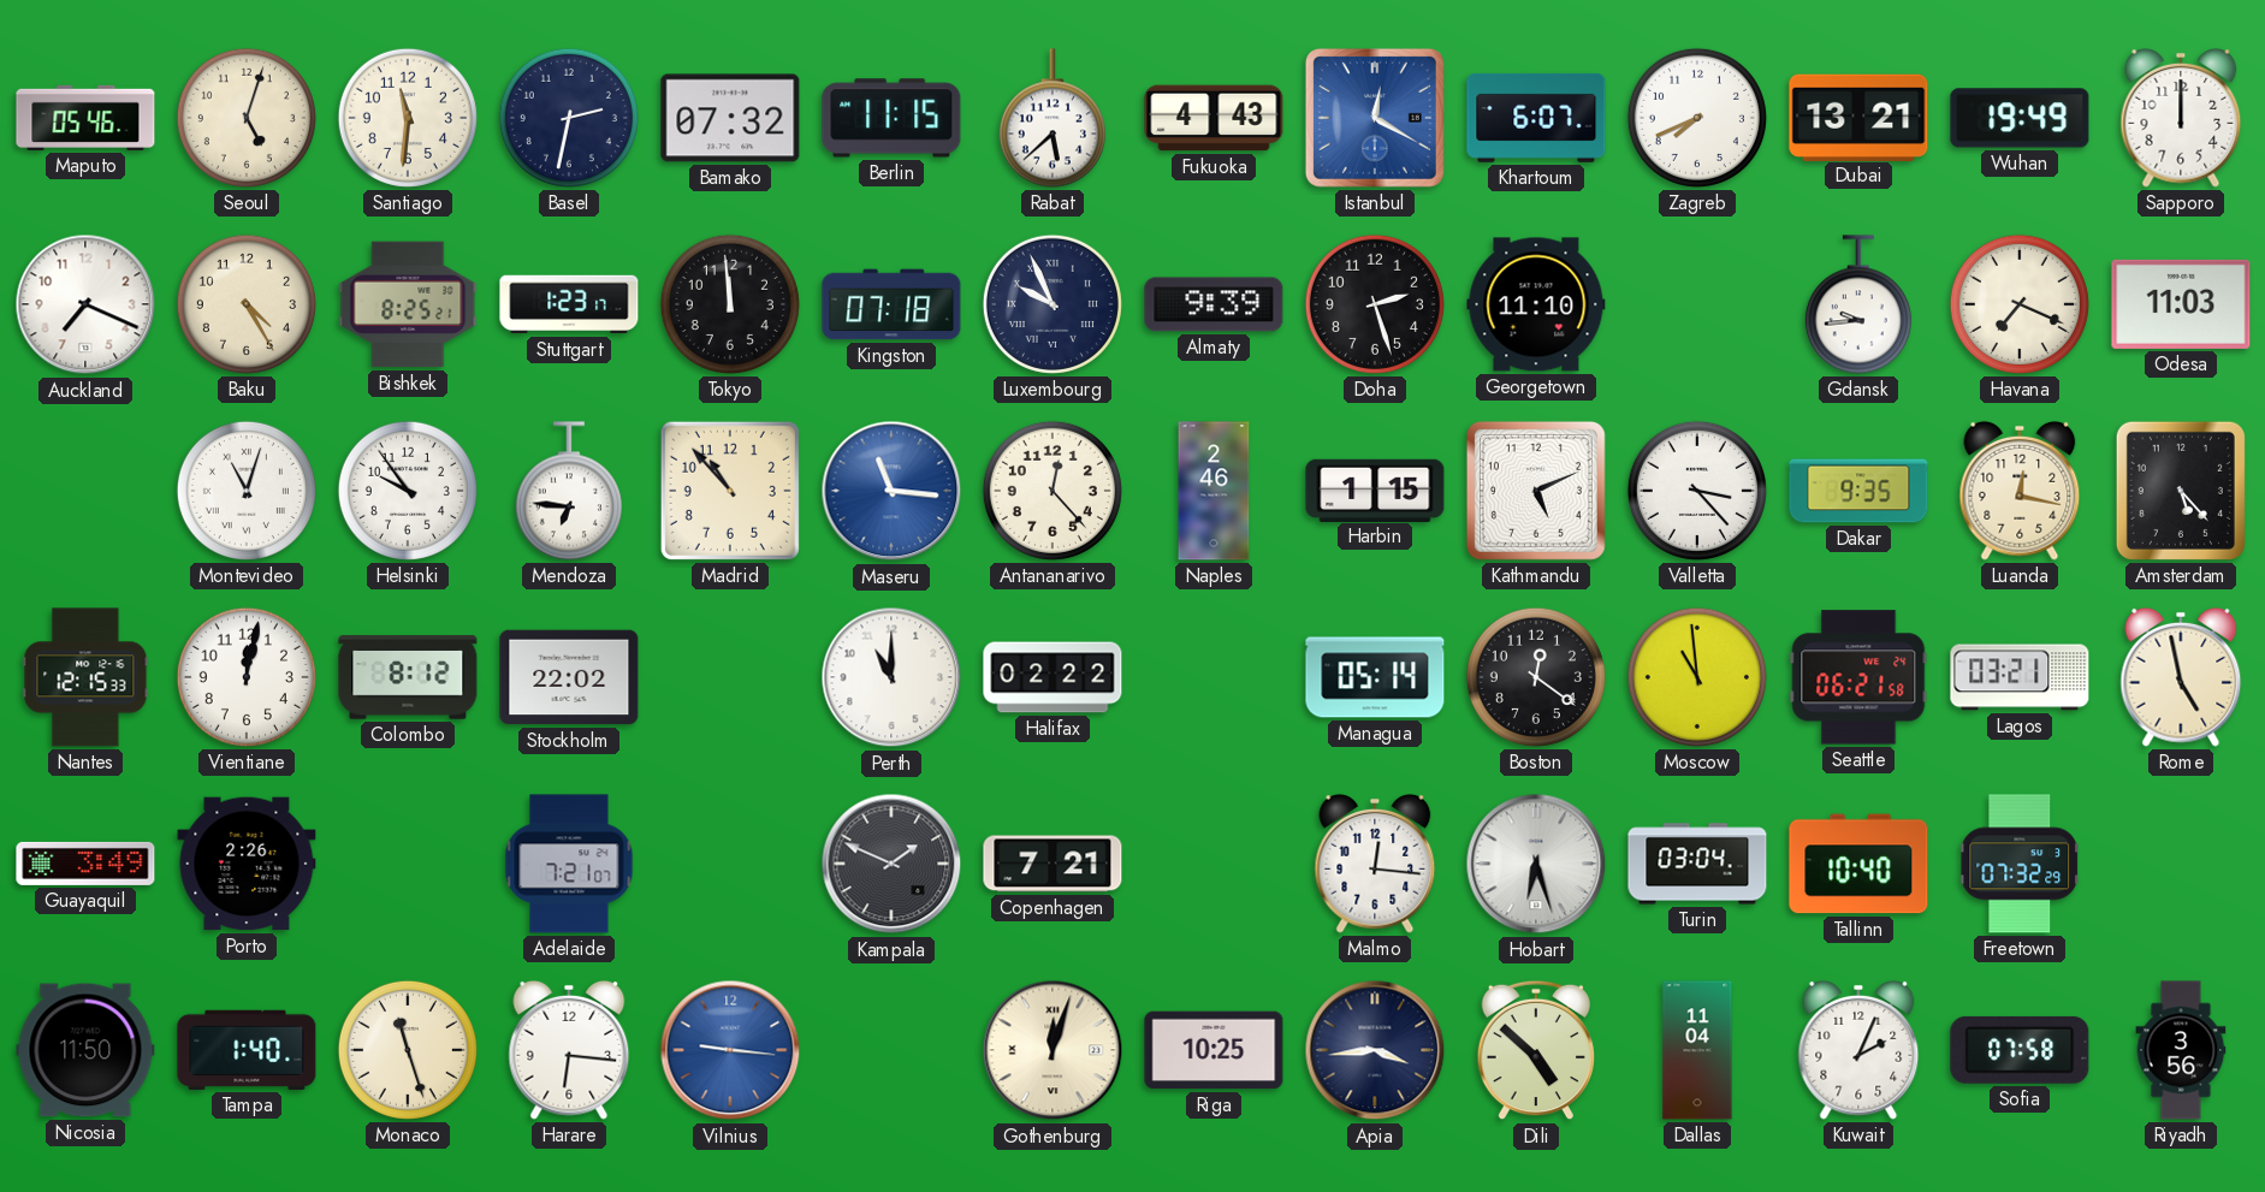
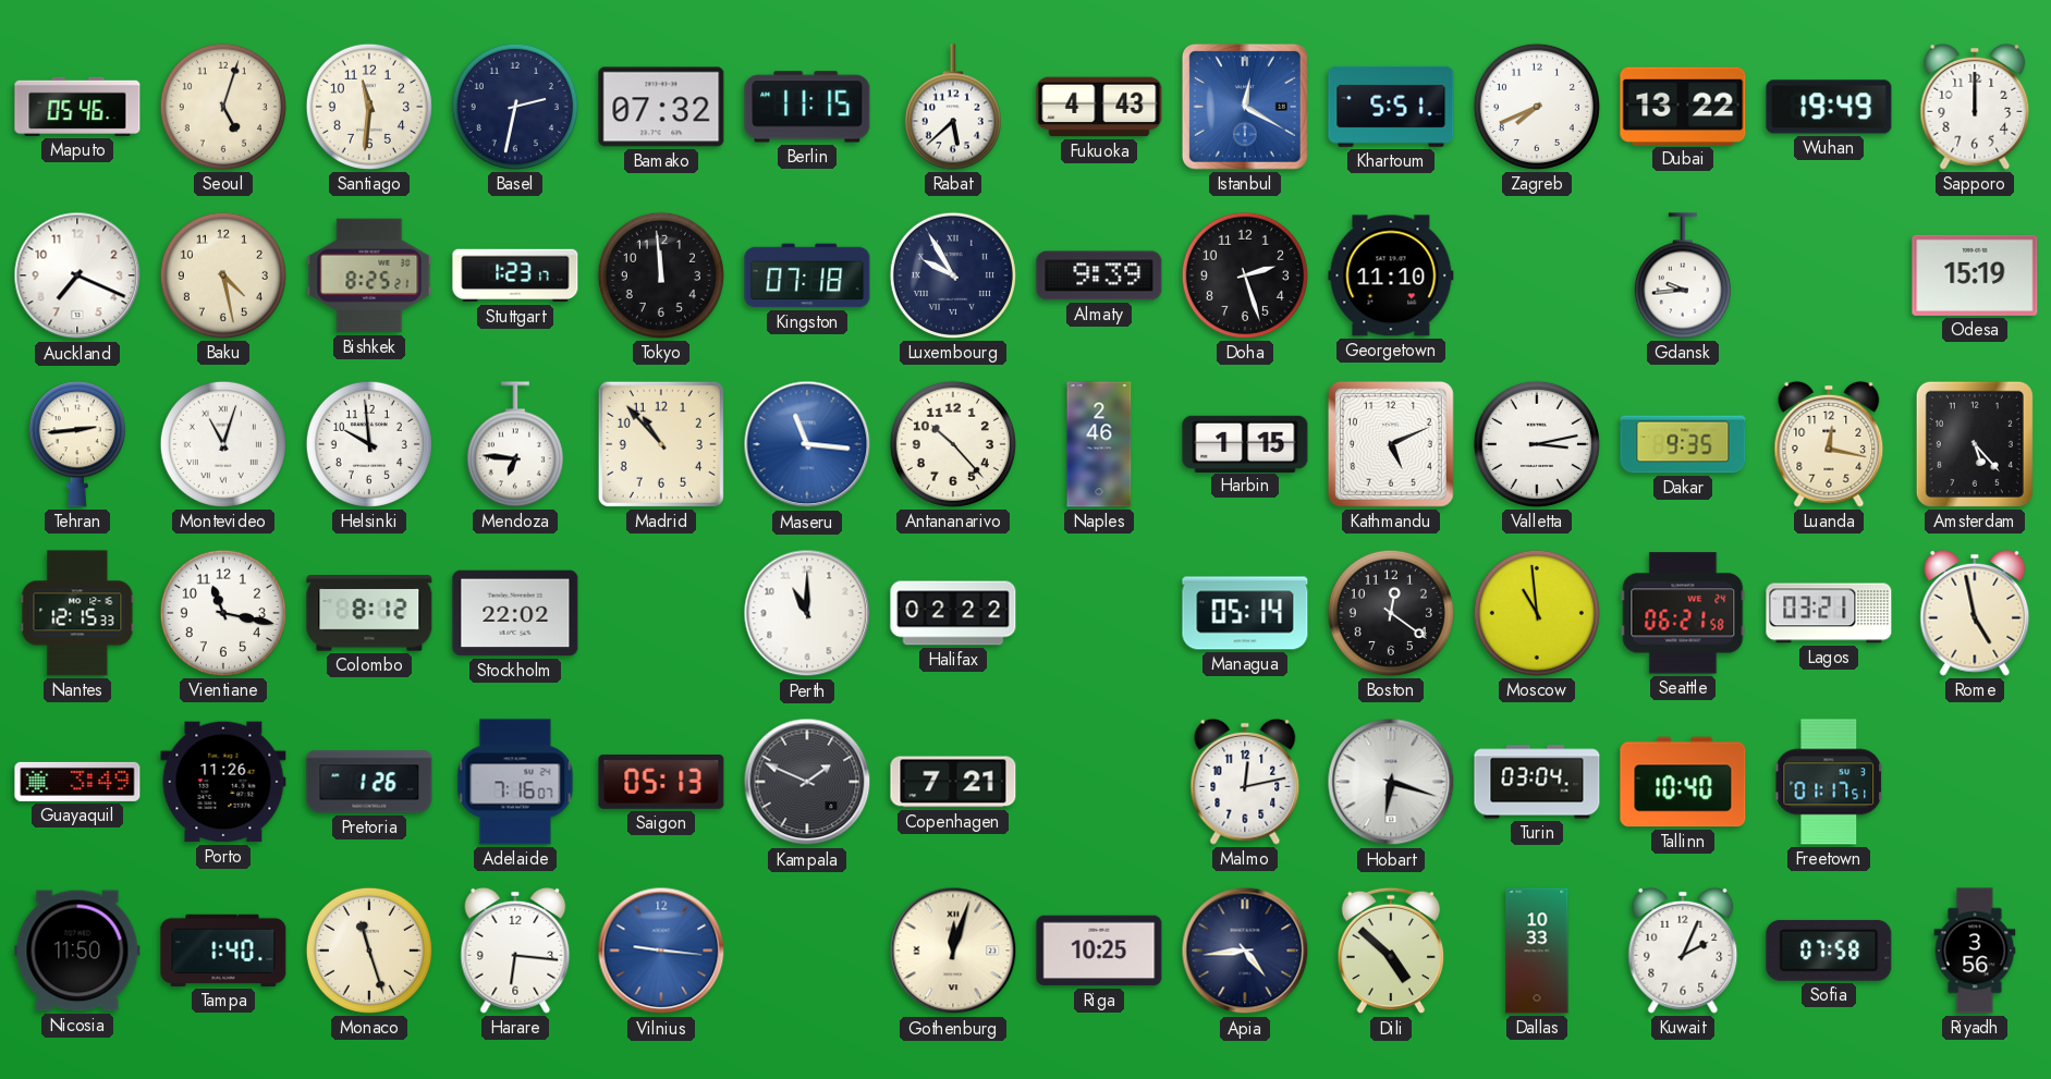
Khartoum: 6:07 -> 5:51 (1391, 107)
Dubai: 13:21 -> 13:22 (1683, 106)
Baku: 4:25 -> 4:28 (223, 275)
Luxembourg: 9:56 -> 9:55 (953, 275)
Havana: 7:19 -> none (2020, 304)
Odesa: 11:03 -> 15:19 (1975, 275)
Tehran: none -> 2:44 (77, 444)
Helsinki: 9:54 -> 9:59 (369, 444)
Antananarivo: 12:23 -> 10:23 (953, 444)
Valletta: 3:23 -> 3:13 (1537, 444)
Vientiane: 12:02 -> 11:17 (223, 613)
Porto: 2:26 -> 11:26 (223, 782)
Pretoria: none -> 1:26 (369, 782)
Adelaide: 7:21 -> 7:16 (515, 782)
Saigon: none -> 05:13 (661, 783)
Malmo: 12:16 -> 12:13 (1245, 782)
Hobart: 6:27 -> 6:18 (1391, 782)
Freetown: 07:32 -> 01:17 (1830, 782)
Apia: 3:44 -> 4:44 (1245, 951)
Dallas: 11:04 -> 10:33 (1537, 951)
